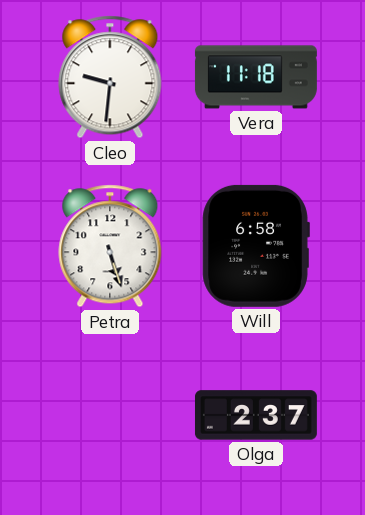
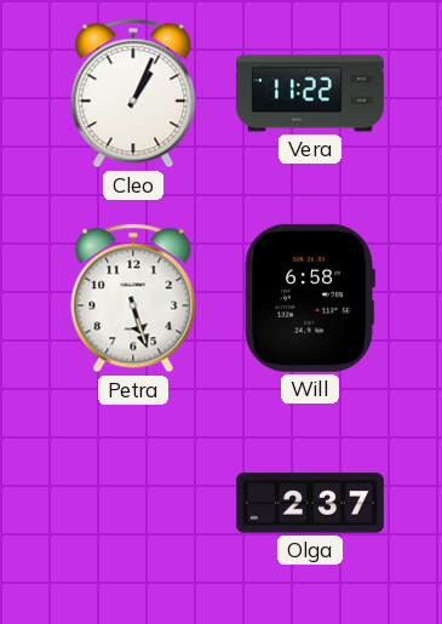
Cleo: 9:31 -> 1:04 (133, 93)
Vera: 11:18 -> 11:22 (310, 93)
